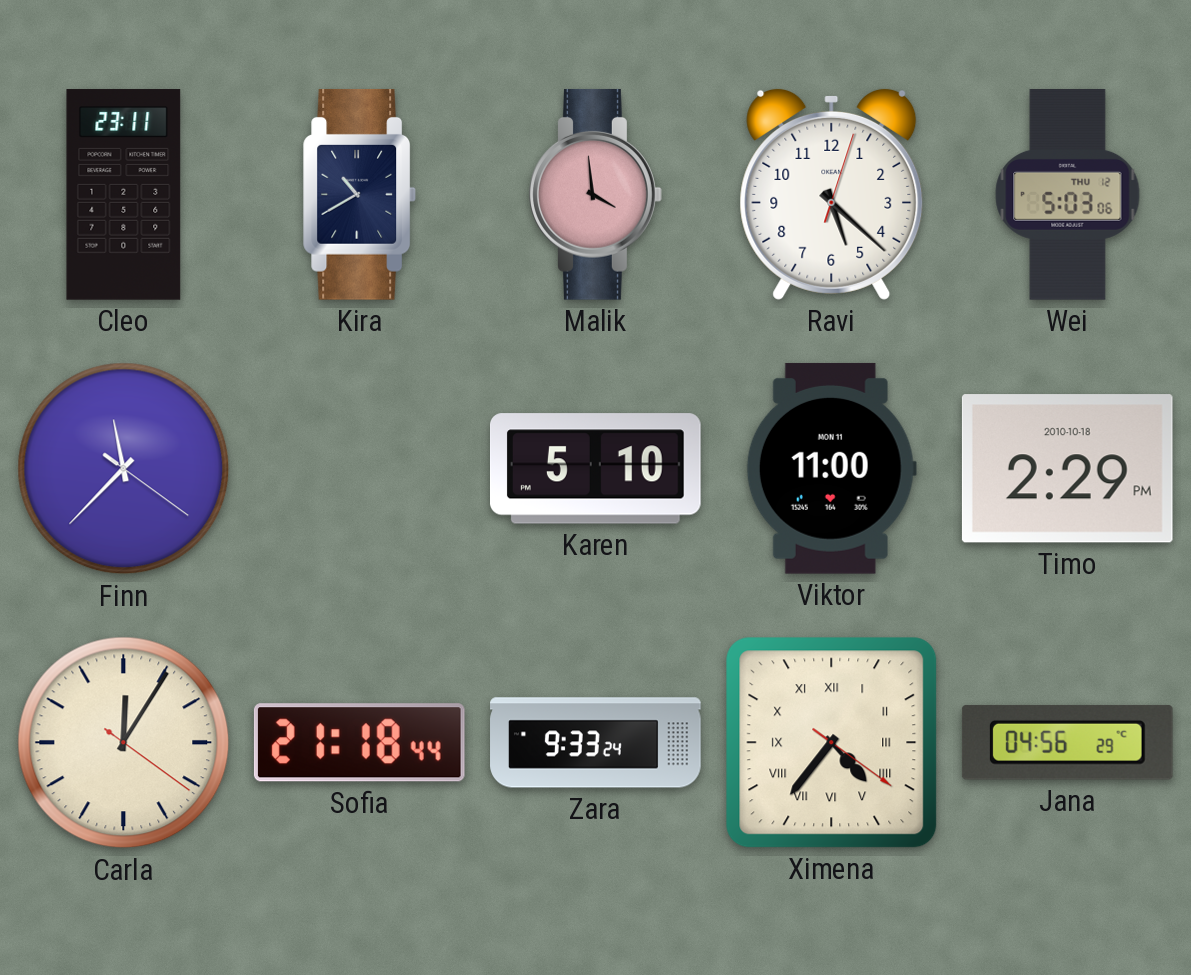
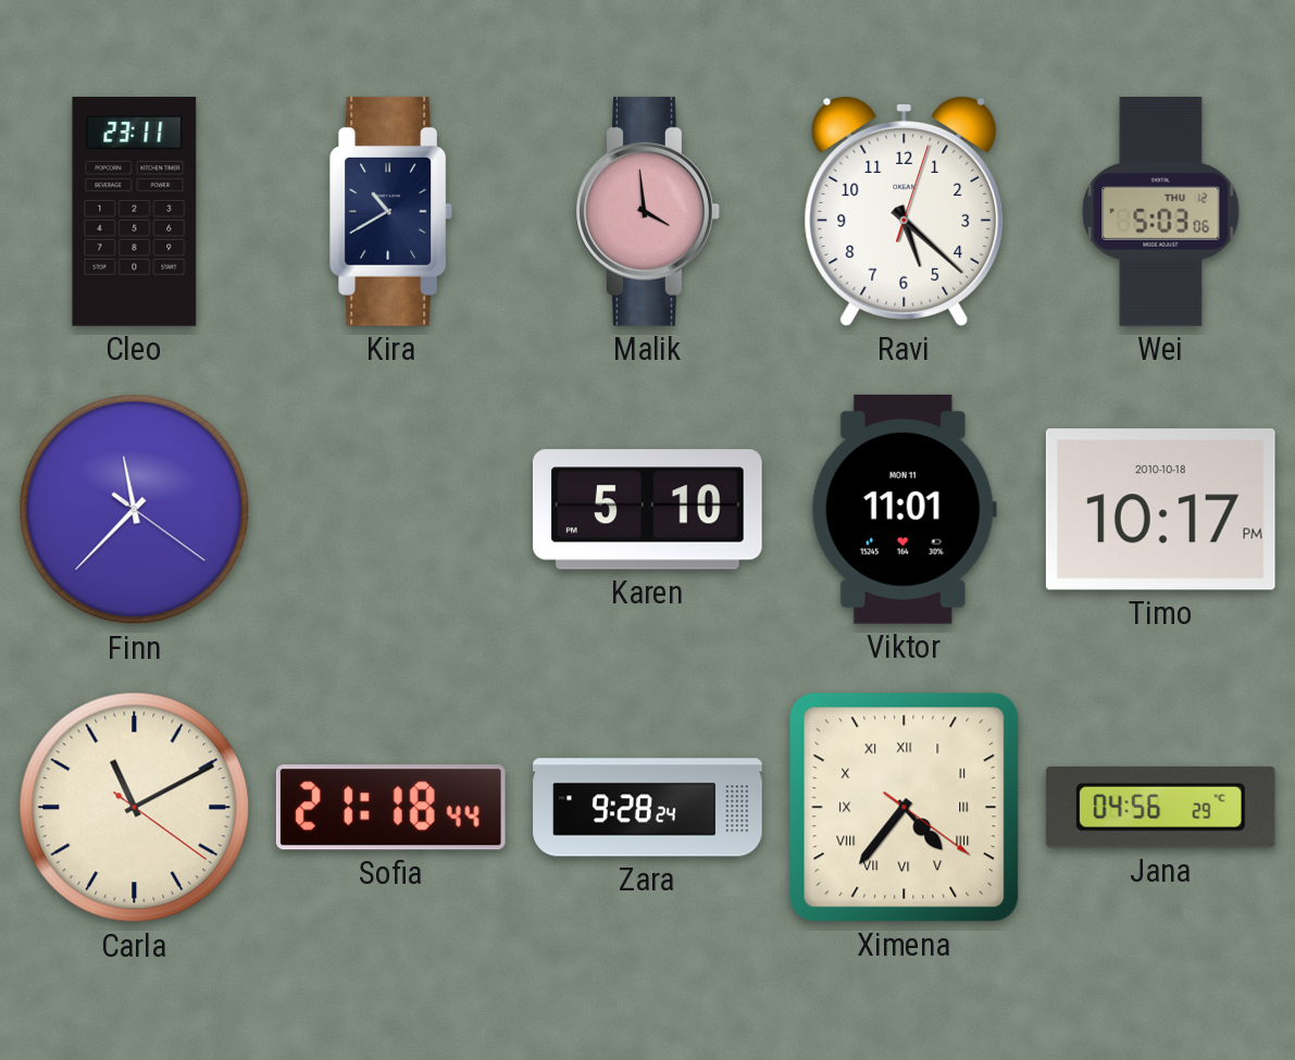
Viktor: 11:00 -> 11:01 (904, 509)
Timo: 2:29 -> 10:17 (1160, 510)
Carla: 12:05 -> 11:10 (135, 808)
Zara: 9:33 -> 9:28 (648, 808)
